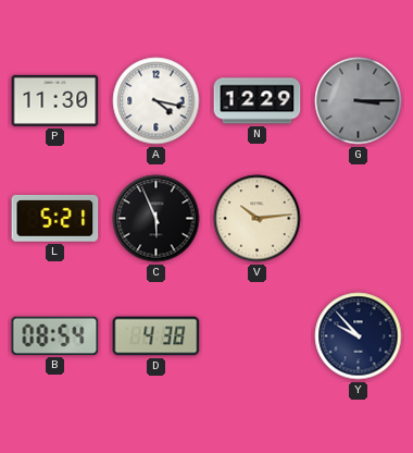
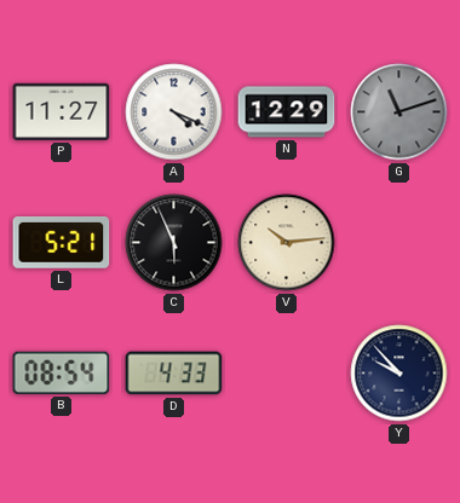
P: 11:30 -> 11:27 (62, 111)
A: 4:17 -> 4:19 (174, 112)
G: 3:15 -> 11:12 (399, 112)
D: 4:38 -> 4:33 (174, 374)
